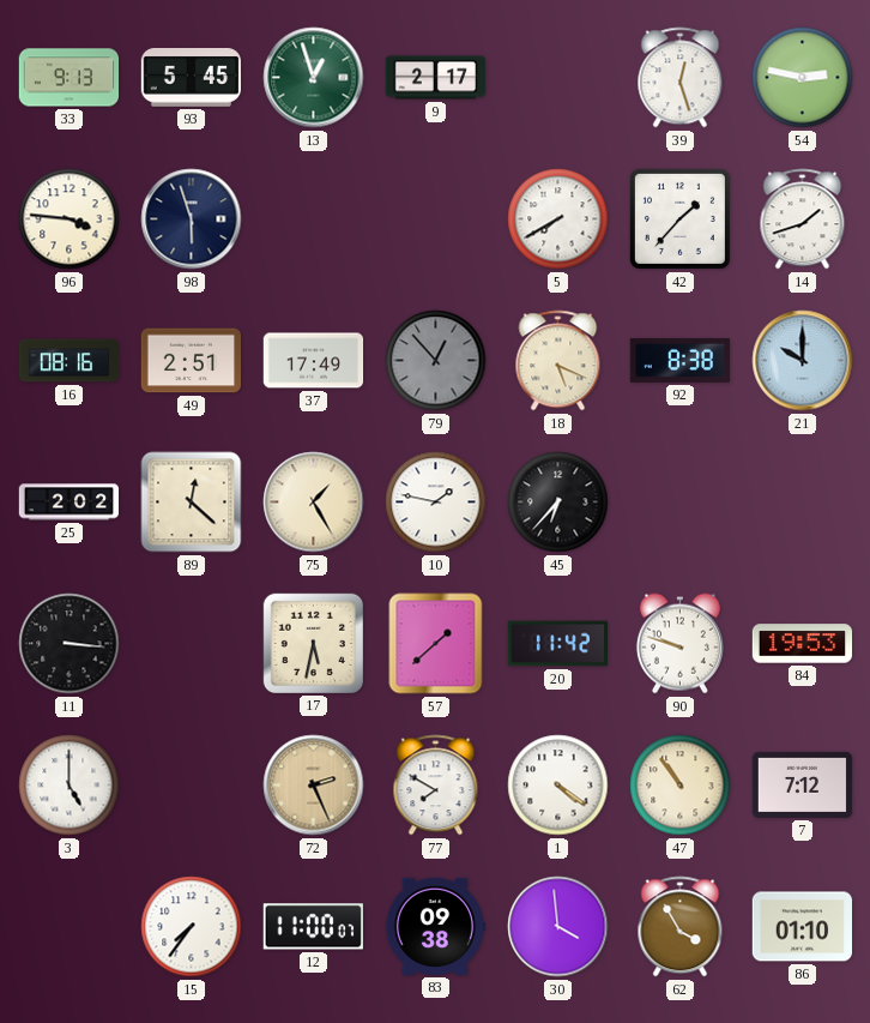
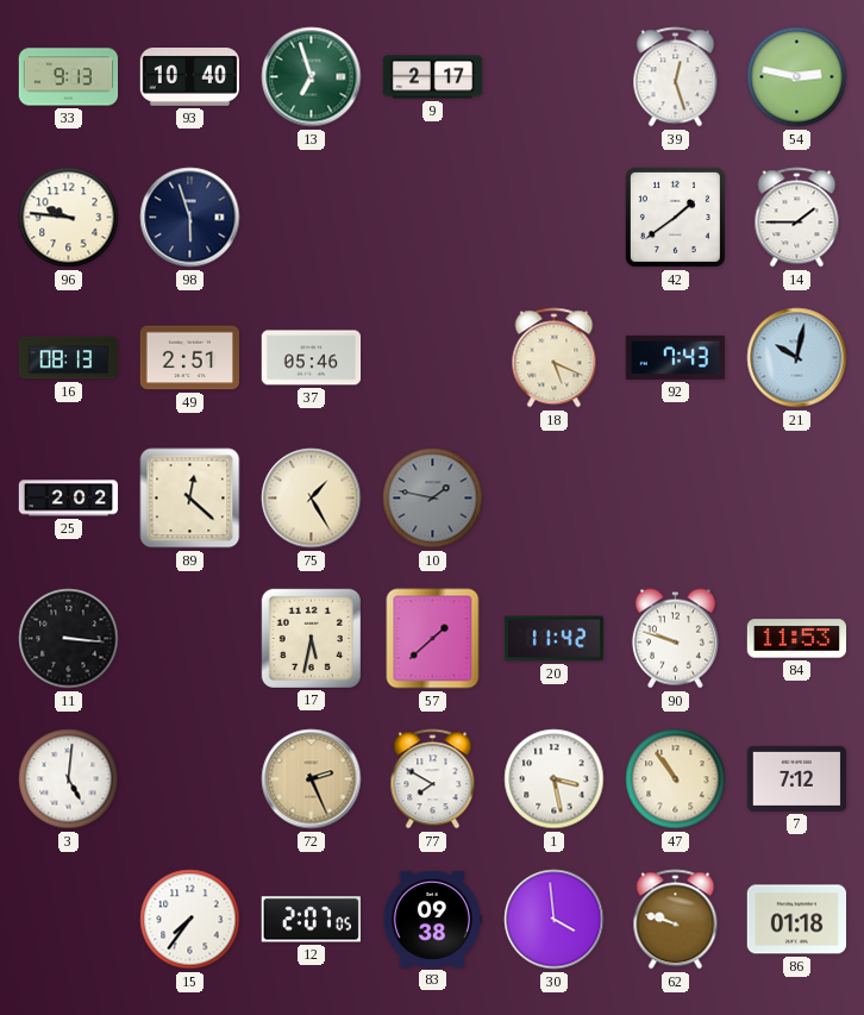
93: 5:45 -> 10:40 (189, 77)
13: 12:57 -> 6:57 (312, 77)
96: 3:46 -> 9:46 (69, 218)
5: 7:40 -> none (558, 219)
42: 1:37 -> 1:39 (675, 217)
14: 1:42 -> 1:45 (797, 218)
16: 08:16 -> 08:13 (69, 358)
37: 17:49 -> 05:46 (312, 358)
79: 12:53 -> none (436, 361)
92: 8:38 -> 7:43 (675, 357)
21: 10:00 -> 10:02 (797, 358)
10 dial: white -> grey (433, 499)
45: 6:37 -> none (558, 503)
84: 19:53 -> 11:53 (797, 639)
3: 5:00 -> 5:01 (69, 779)
1: 4:21 -> 3:28 (555, 779)
12: 11:00 -> 2:07 (311, 920)
62: 3:55 -> 9:48 (676, 920)
86: 01:10 -> 01:18 (797, 920)
